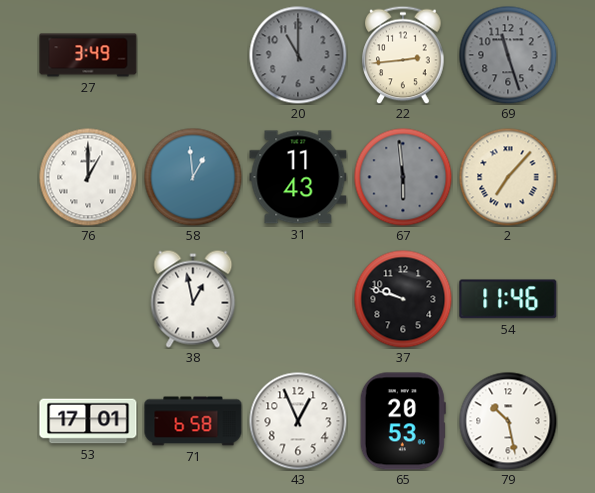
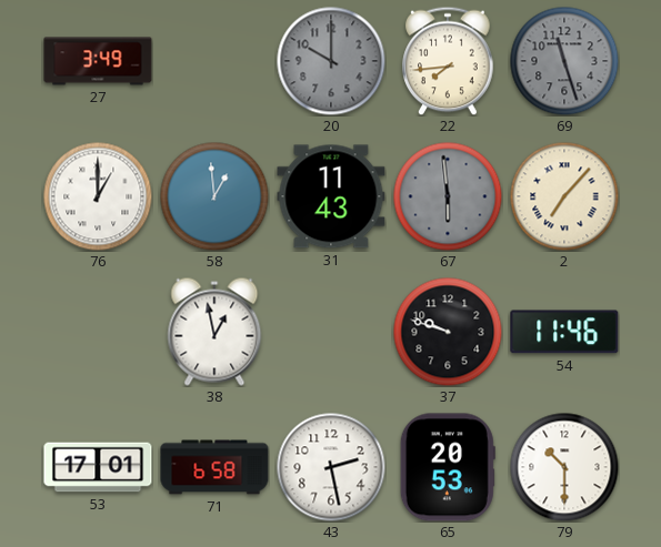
20: 11:00 -> 10:00 (331, 61)
22: 2:44 -> 7:44 (448, 61)
43: 12:56 -> 2:28 (331, 467)
79: 10:28 -> 10:30 (564, 467)
